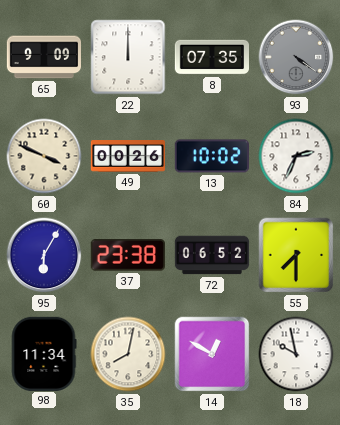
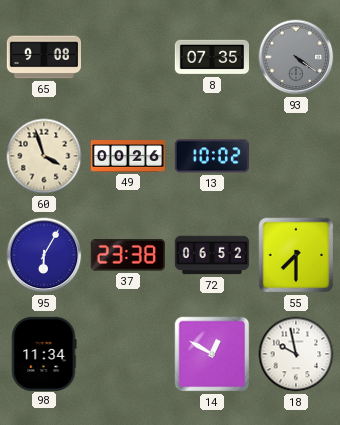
65: 9:09 -> 9:08 (43, 57)
22: 12:00 -> none (128, 57)
60: 3:49 -> 3:57 (44, 156)
84: 2:34 -> none (296, 156)
35: 8:02 -> none (128, 354)
